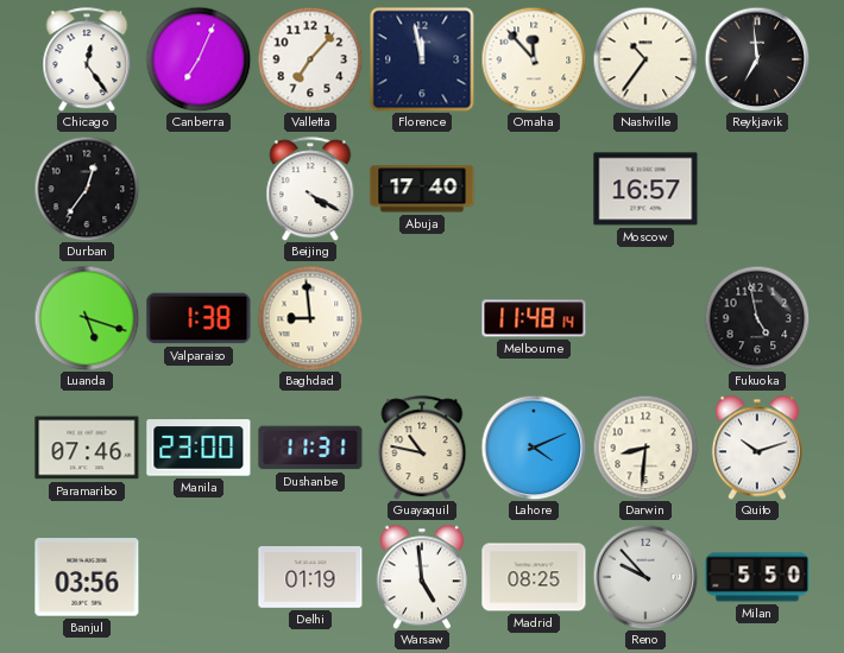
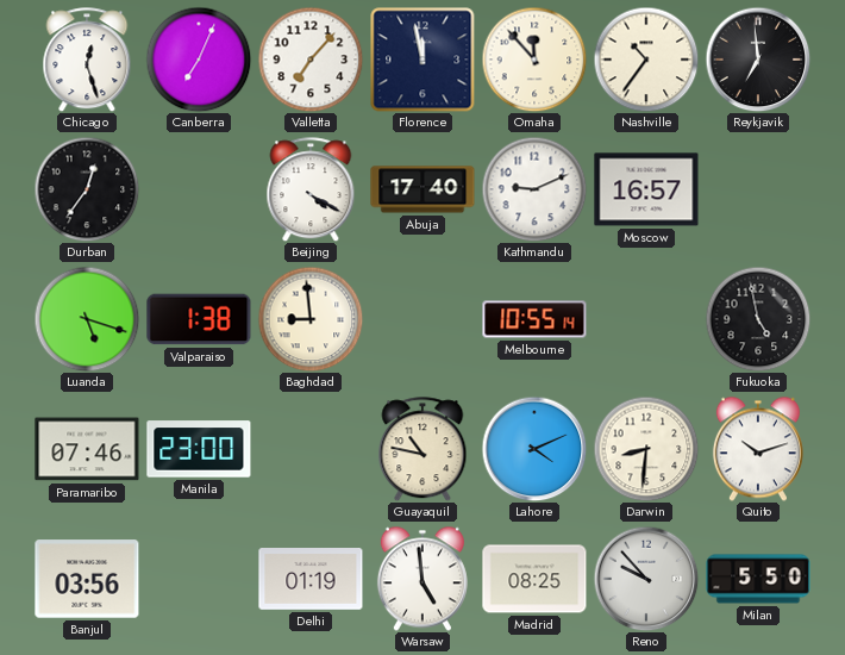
Chicago: 12:24 -> 12:27 (87, 60)
Kathmandu: none -> 9:11 (534, 189)
Melbourne: 11:48 -> 10:55 (534, 319)
Dushanbe: 11:31 -> none (310, 448)
